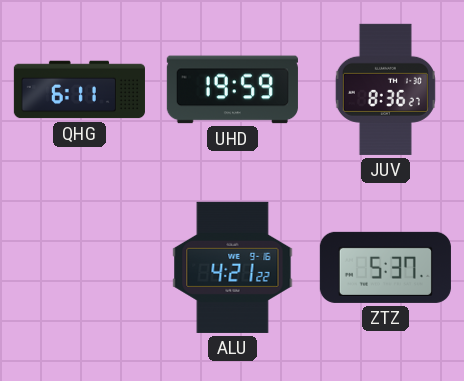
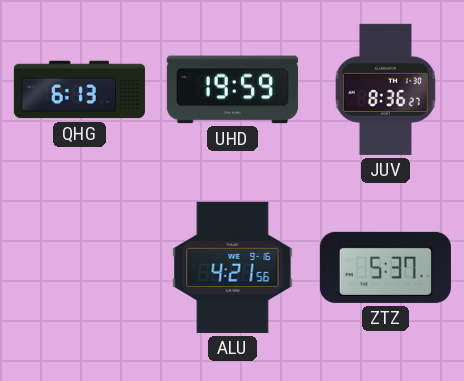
QHG: 6:11 -> 6:13 (79, 90)
ALU: 4:21:22 -> 4:21:56 (233, 267)
